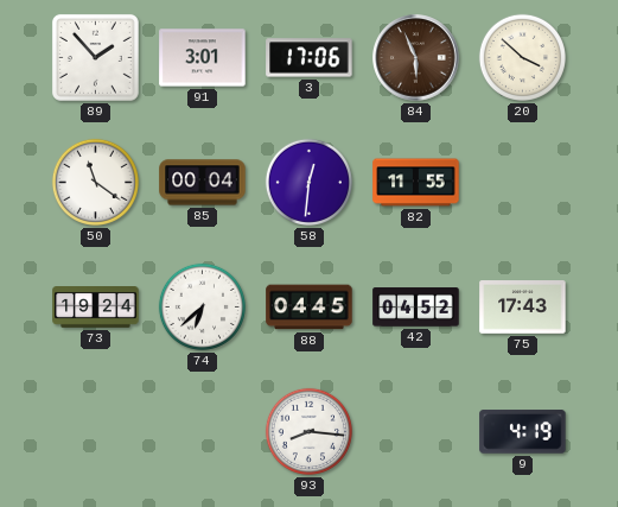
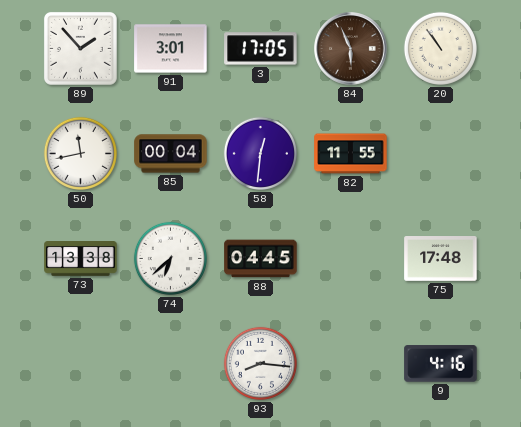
3: 17:06 -> 17:05 (261, 49)
20: 3:52 -> 10:54 (440, 48)
50: 11:21 -> 11:43 (80, 153)
73: 19:24 -> 13:38 (81, 259)
42: 04:52 -> none (416, 308)
75: 17:43 -> 17:48 (441, 259)
9: 4:19 -> 4:16 (441, 364)
